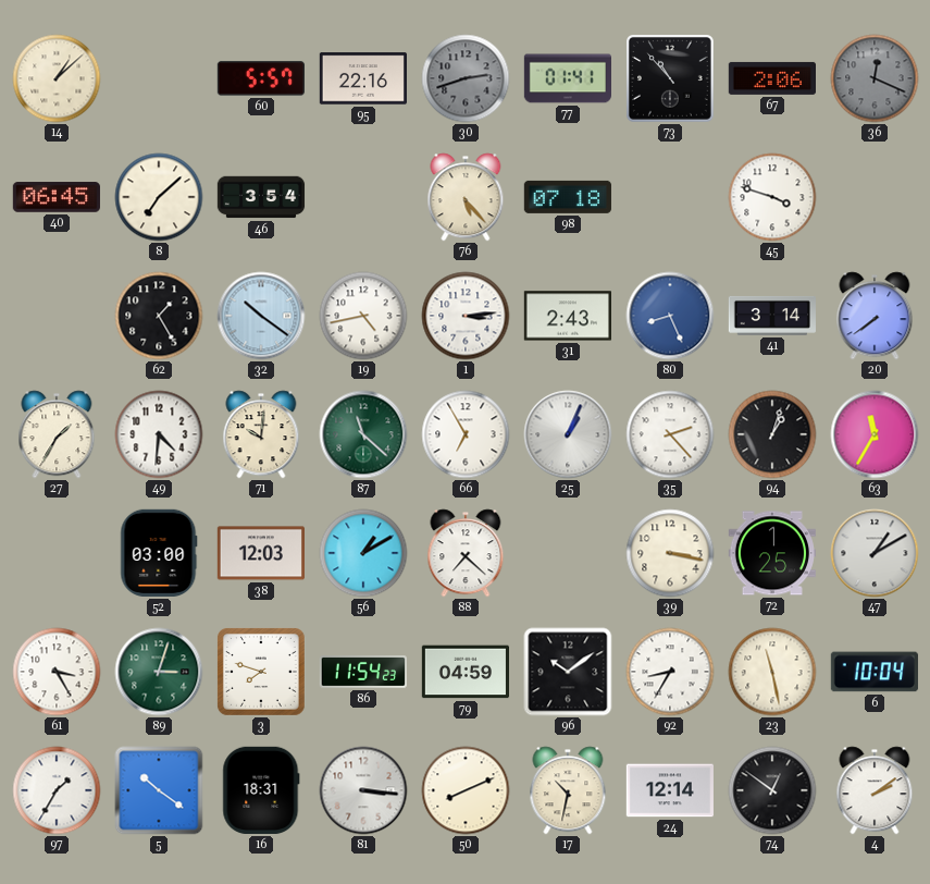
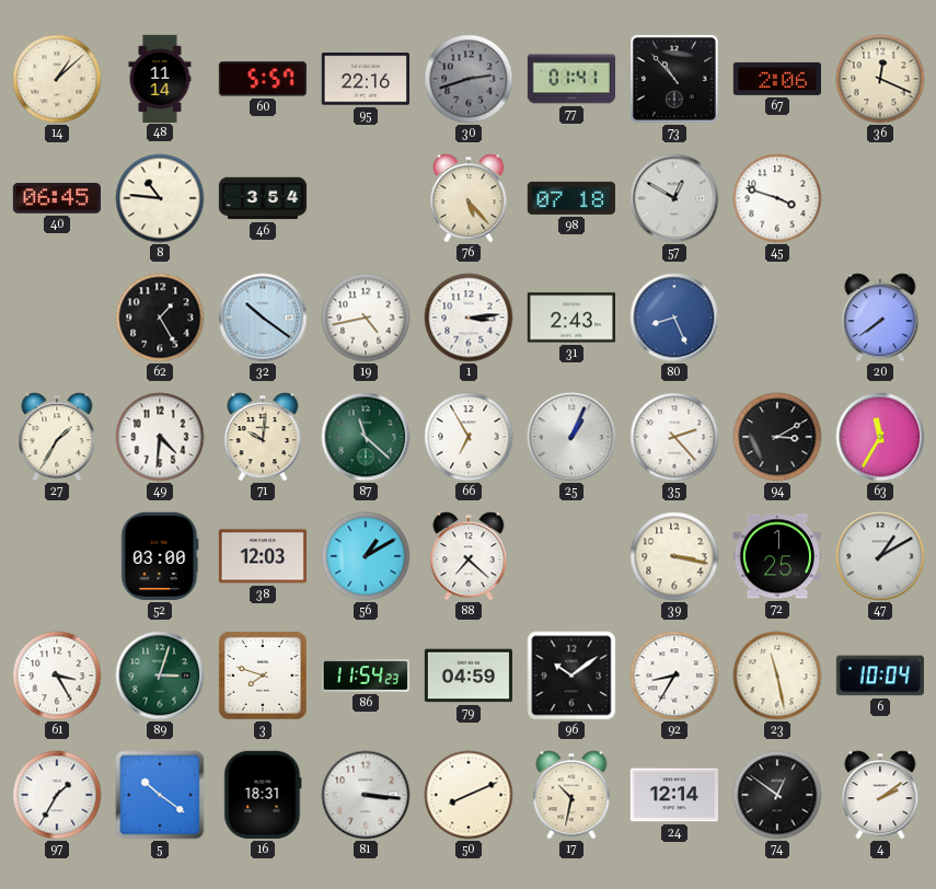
48: none -> 11:14 (160, 78)
36 dial: grey -> cream (880, 79)
8: 7:08 -> 10:46 (160, 198)
57: none -> 12:50 (674, 198)
41: 3:14 -> none (771, 316)
94: 1:03 -> 3:10 (777, 437)
